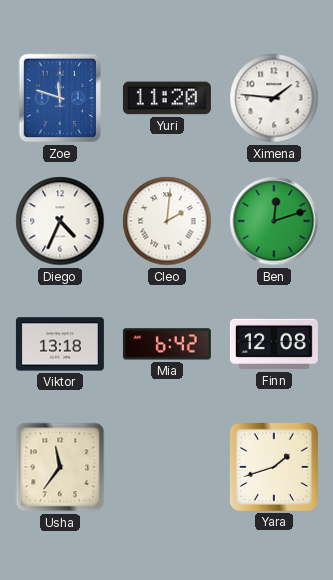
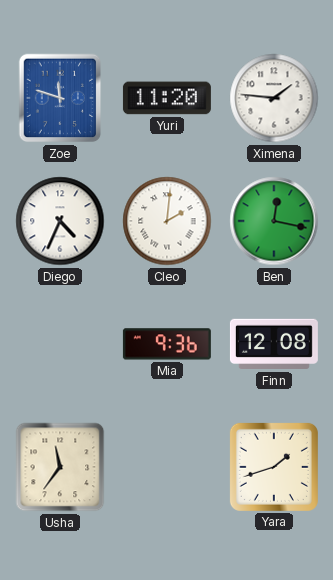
Ben: 12:12 -> 12:17 (274, 221)
Viktor: 13:18 -> none (60, 344)
Mia: 6:42 -> 9:36 (167, 344)
